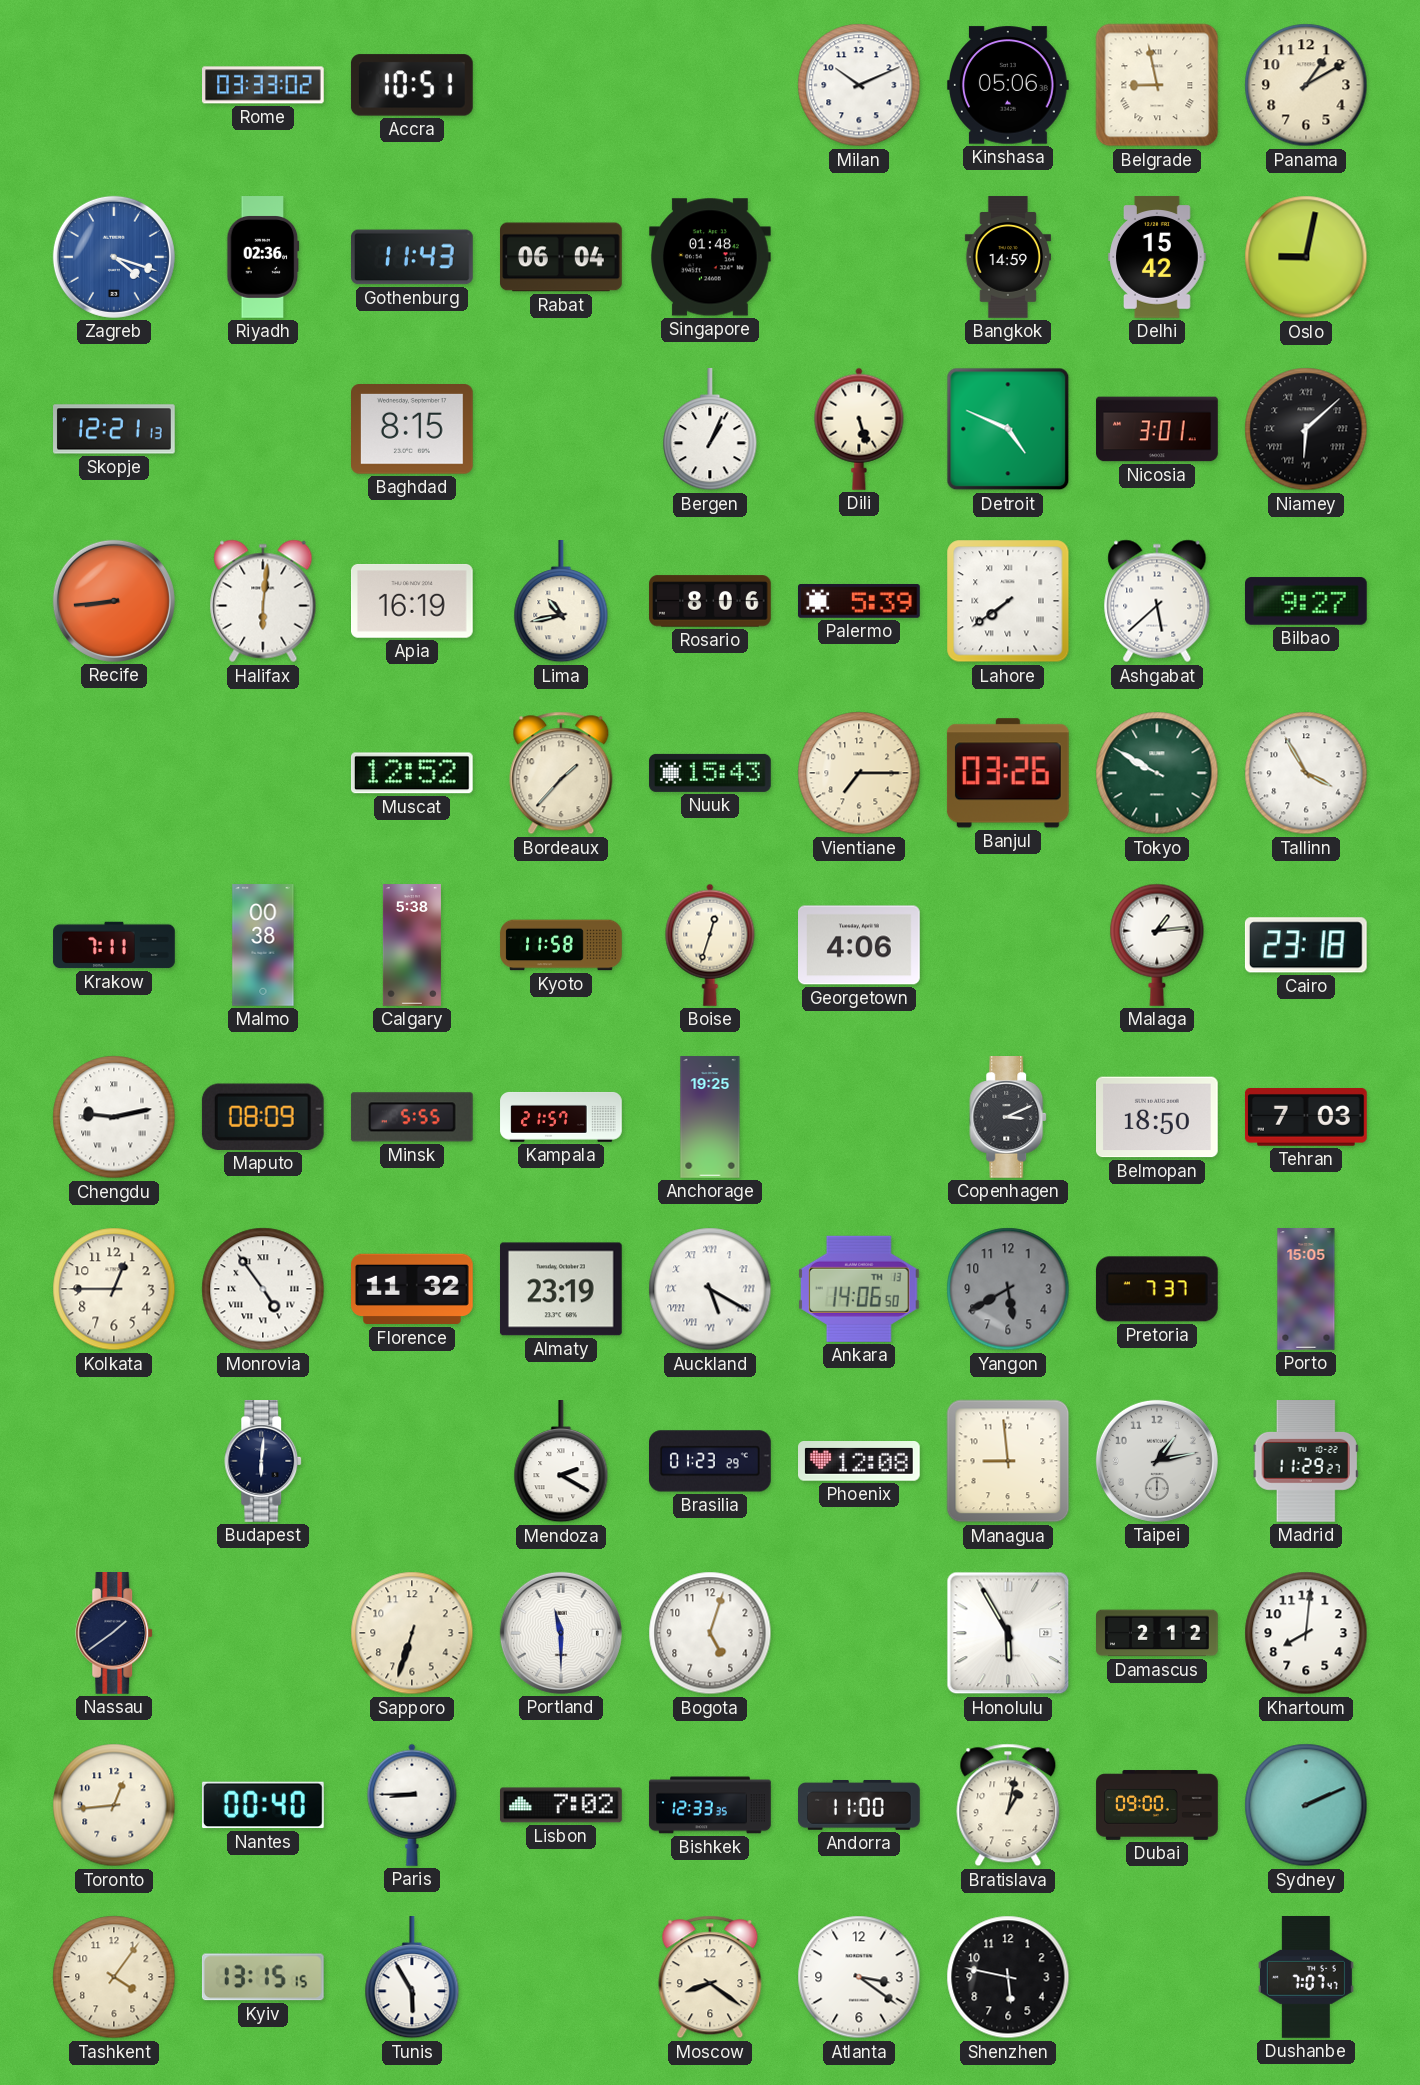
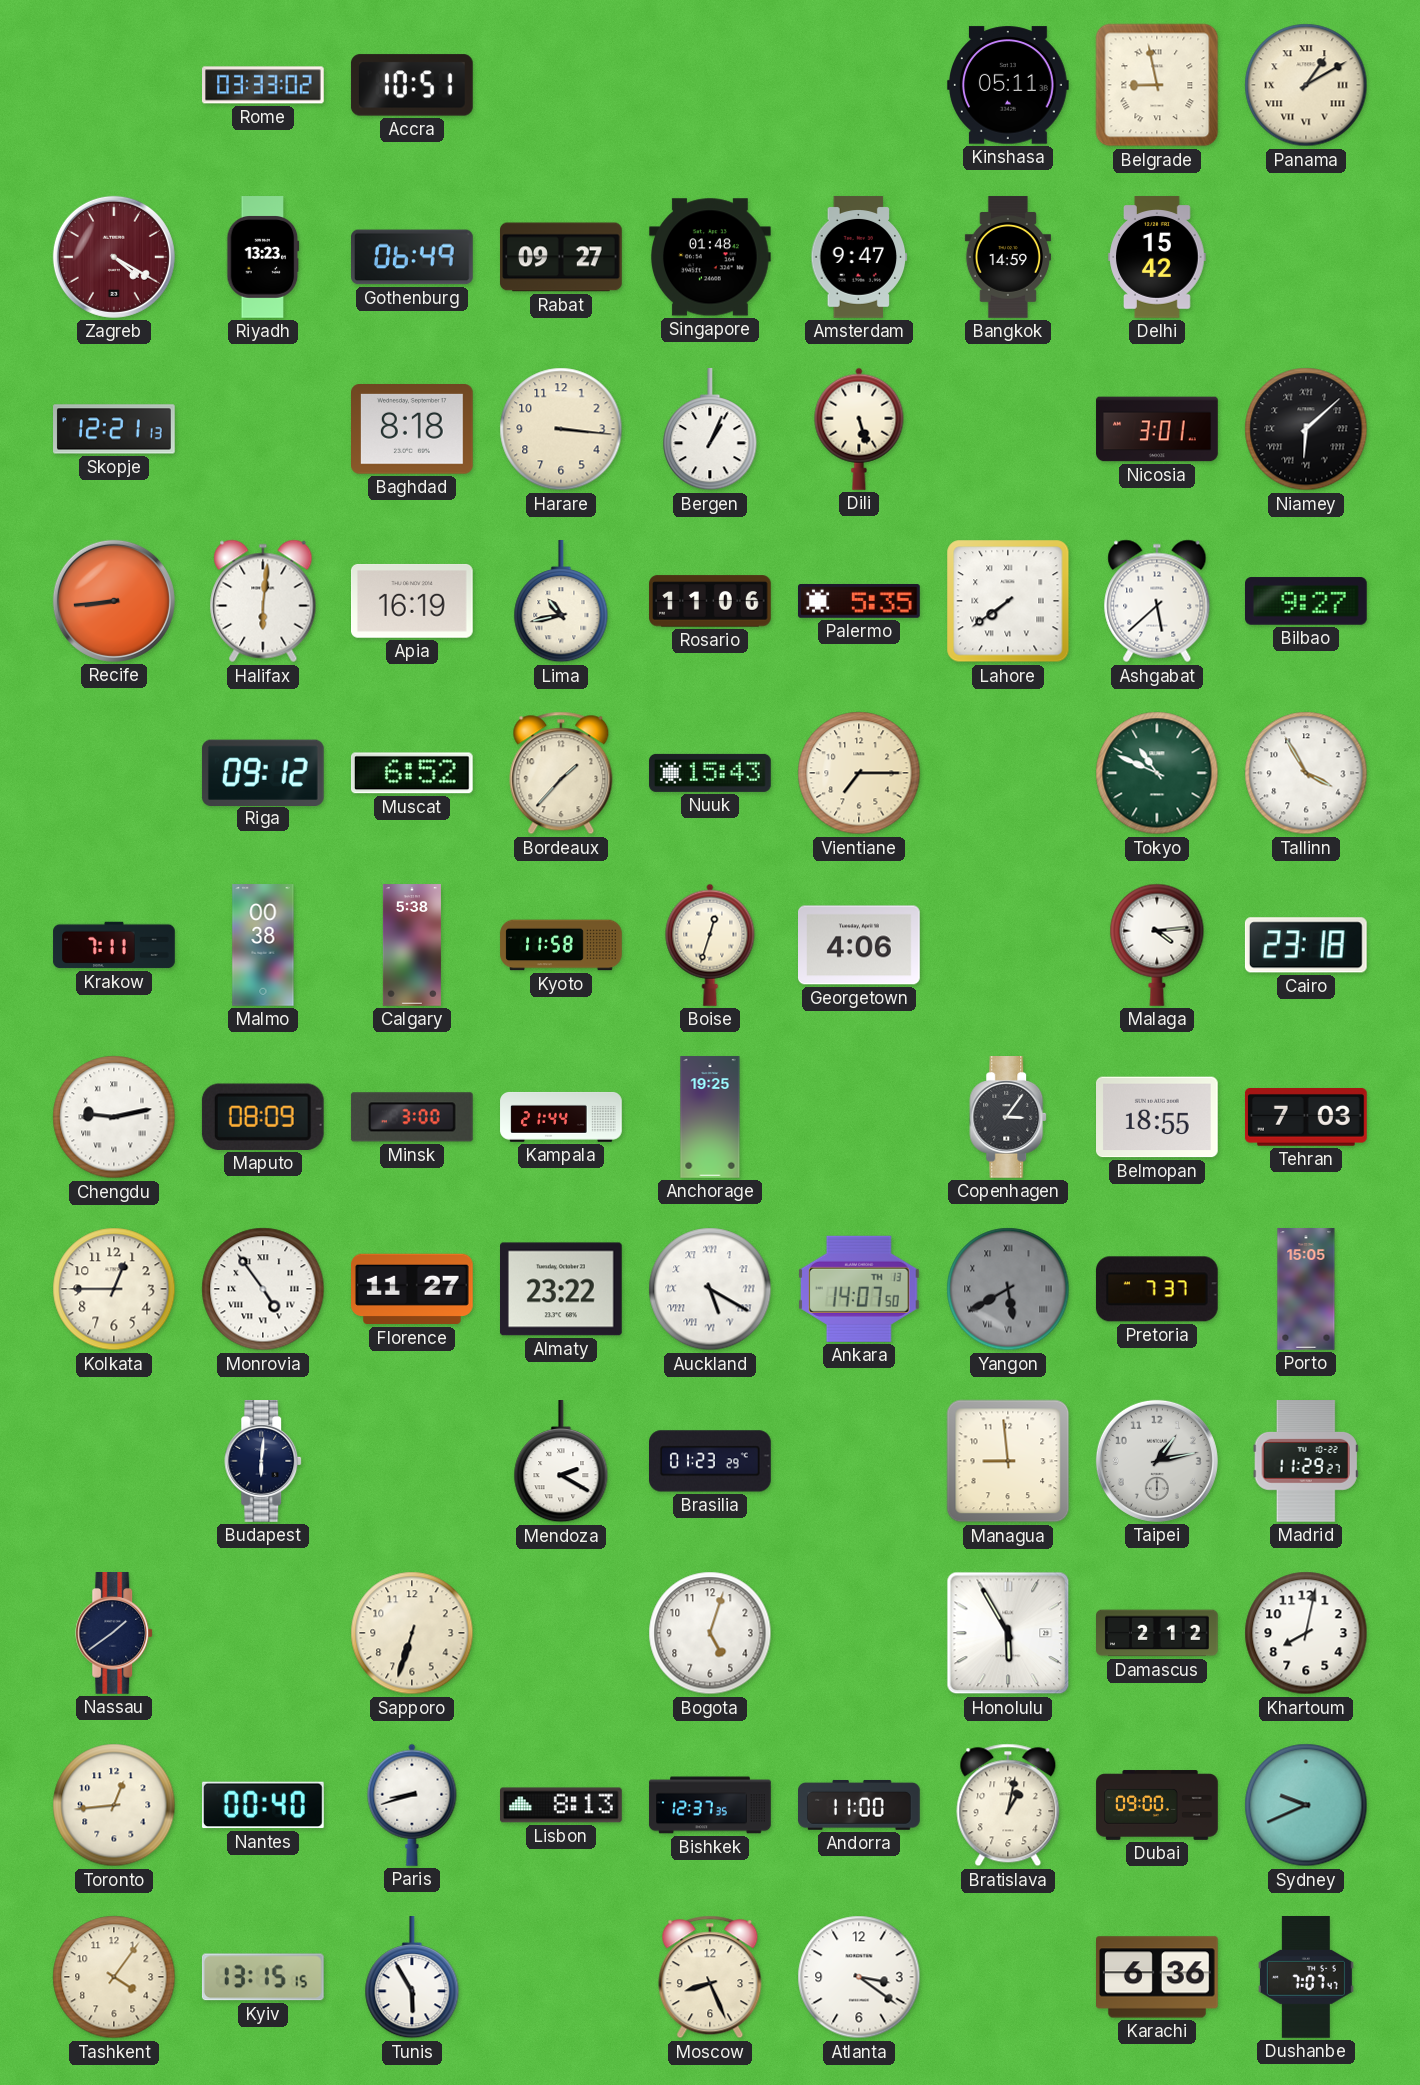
Milan: 10:11 -> none (859, 85)
Kinshasa: 05:06 -> 05:11 (1009, 85)
Panama numerals: Arabic -> Roman (1306, 85)
Zagreb: 4:18 -> 4:20 (114, 257)
Zagreb dial: blue -> burgundy (114, 257)
Riyadh: 02:36 -> 13:23 (263, 257)
Gothenburg: 11:43 -> 06:49 (413, 257)
Rabat: 06:04 -> 09:27 (562, 257)
Amsterdam: none -> 9:47 (859, 257)
Oslo: 9:02 -> none (1306, 257)
Baghdad: 8:15 -> 8:18 (413, 430)
Harare: none -> 3:16 (561, 429)
Detroit: 4:49 -> none (1008, 429)
Rosario: 8:06 -> 11:06 (710, 601)
Palermo: 5:39 -> 5:35 (860, 601)
Riga: none -> 09:12 (263, 772)
Muscat: 12:52 -> 6:52 (412, 773)
Banjul: 03:26 -> none (1008, 773)
Tokyo: 9:50 -> 10:49 (1157, 773)
Malaga: 1:14 -> 4:14 (1157, 945)
Minsk: 5:55 -> 3:00 (412, 1117)
Kampala: 21:57 -> 21:44 (561, 1117)
Copenhagen: 3:11 -> 3:06 (1009, 1117)
Belmopan: 18:50 -> 18:55 (1158, 1117)
Florence: 11:32 -> 11:27 (413, 1289)
Almaty: 23:19 -> 23:22 (562, 1289)
Ankara: 14:06 -> 14:07 (859, 1289)
Yangon numerals: Arabic -> Roman (1008, 1289)
Phoenix: 12:08 -> none (860, 1462)
Portland: 11:30 -> none (561, 1633)
Khartoum: 8:01 -> 8:02 (1306, 1633)
Paris: 8:45 -> 8:42 (412, 1805)
Lisbon: 7:02 -> 8:13 (562, 1805)
Bishkek: 12:33 -> 12:37 (710, 1805)
Sydney: 2:11 -> 9:41 (1306, 1805)
Moscow: 8:21 -> 8:26 (710, 1977)
Shenzhen: 5:47 -> none (1008, 1977)
Karachi: none -> 6:36 (1158, 1977)
